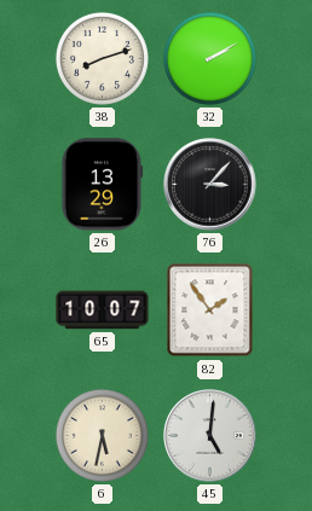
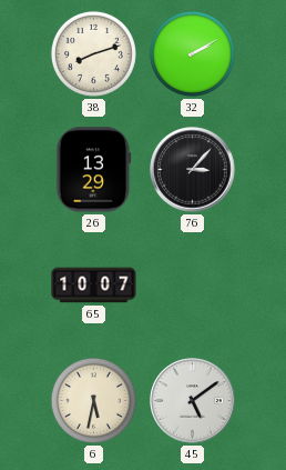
82: 1:54 -> none (210, 310)
45: 5:01 -> 5:09 (193, 401)
